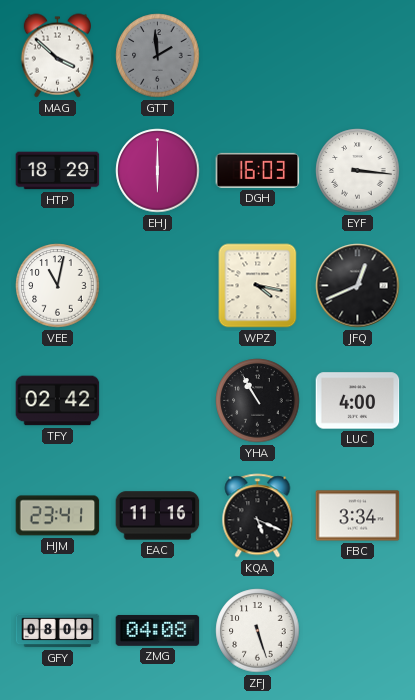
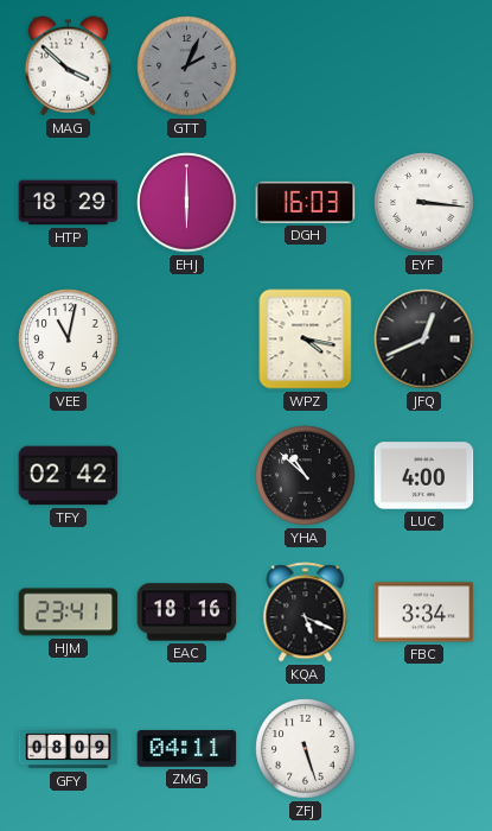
GTT: 1:59 -> 2:04 (187, 66)
YHA: 10:55 -> 10:52 (306, 476)
EAC: 11:16 -> 18:16 (187, 613)
ZMG: 04:08 -> 04:11 (187, 748)
